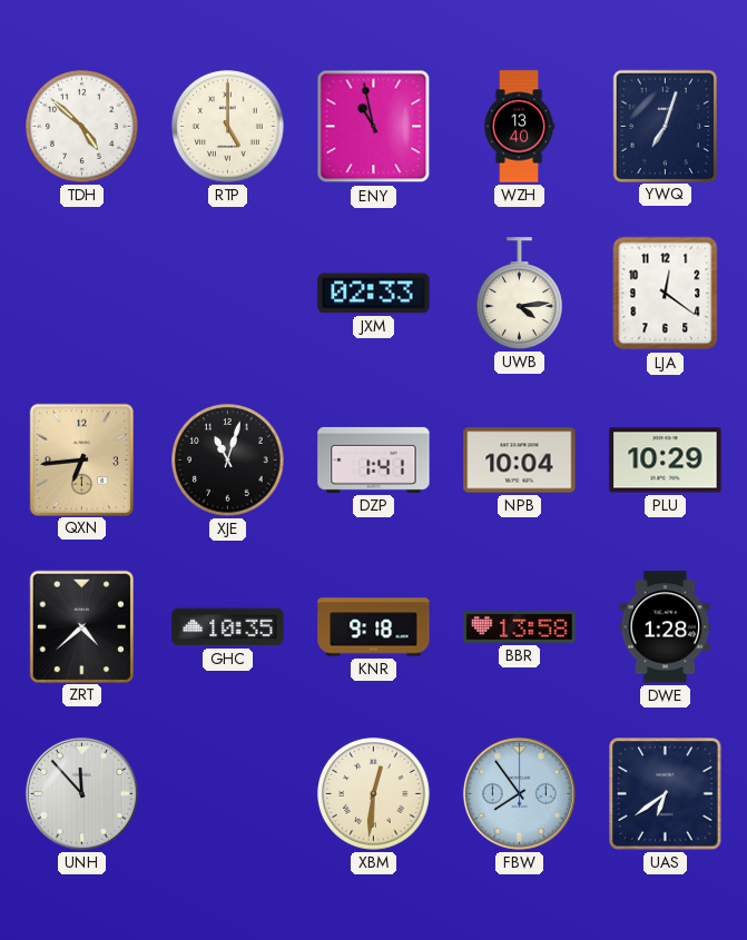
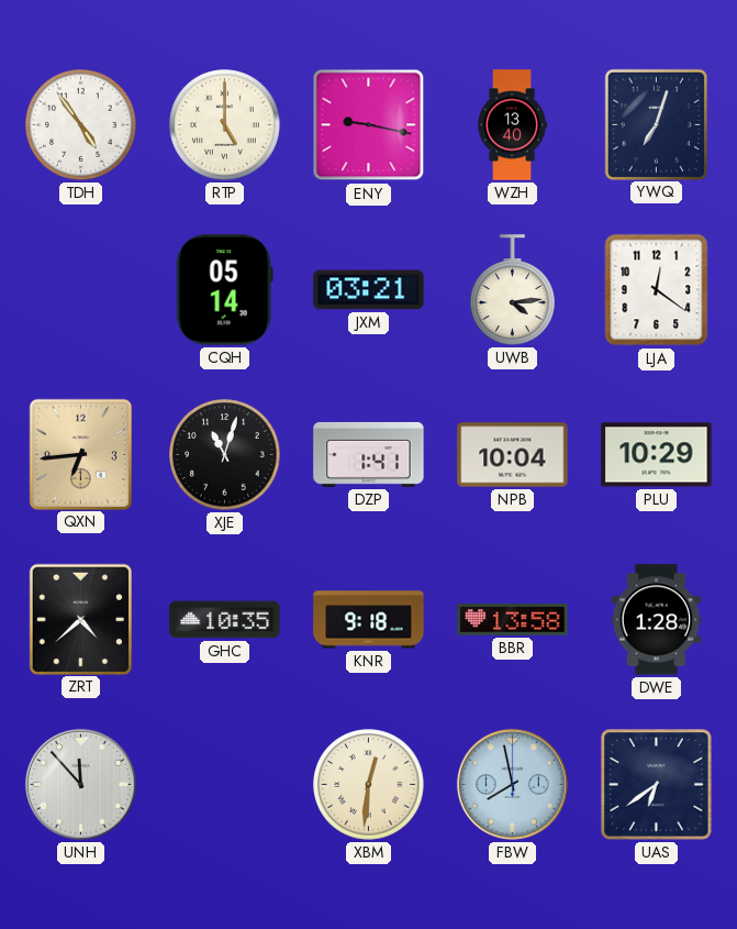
TDH: 4:52 -> 4:54 (81, 125)
ENY: 10:58 -> 9:17 (369, 125)
CQH: none -> 05:14 (224, 290)
JXM: 02:33 -> 03:21 (369, 290)
FBW: 7:54 -> 7:58 (512, 784)
